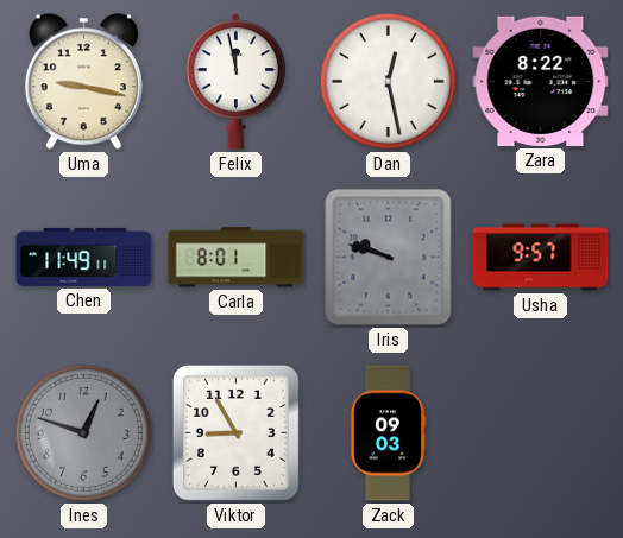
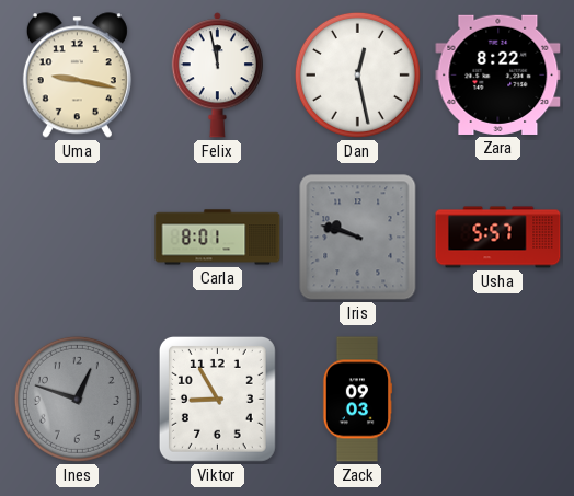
Chen: 11:49 -> none (84, 257)
Usha: 9:57 -> 5:57 (498, 238)
